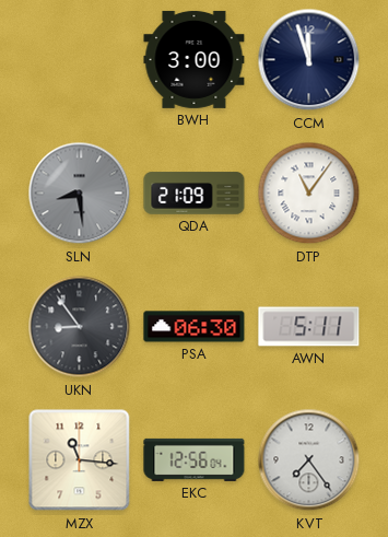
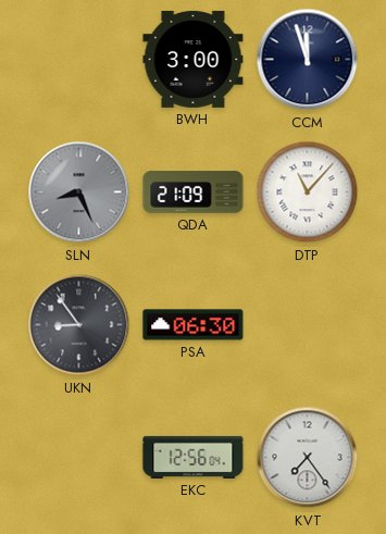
SLN: 8:29 -> 8:26 (79, 193)
DTP: 11:06 -> 11:07 (308, 193)
AWN: 5:11 -> none (309, 327)
MZX: 11:16 -> none (80, 460)
